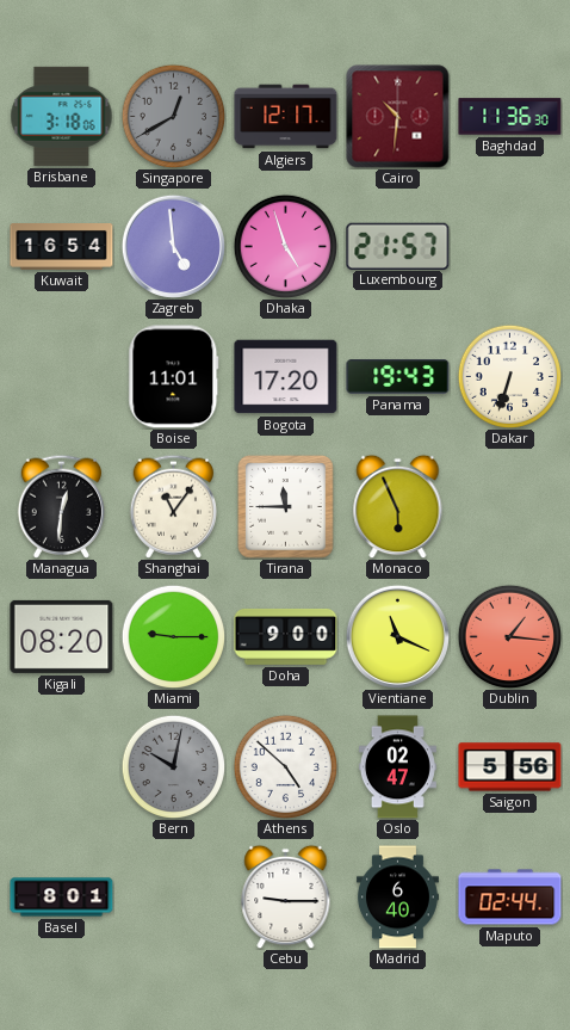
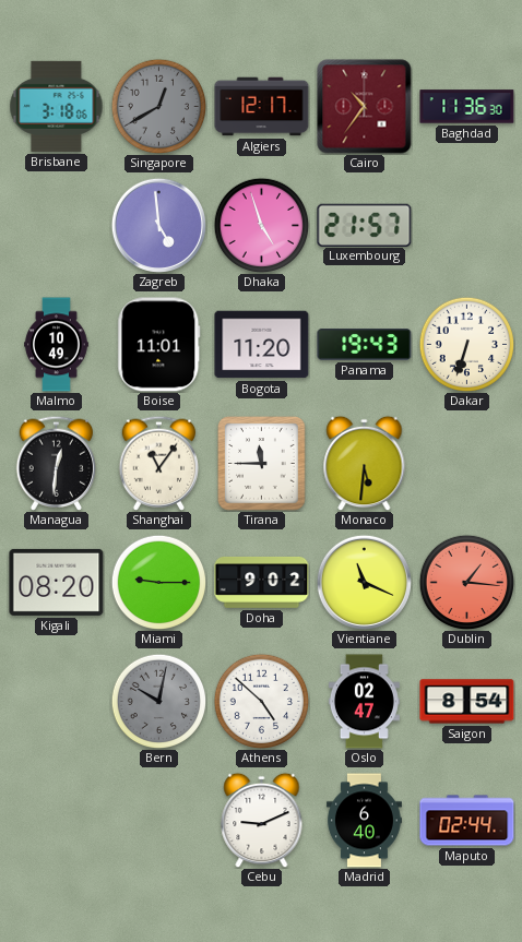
Cairo: 10:31 -> 10:36 (365, 107)
Kuwait: 16:54 -> none (62, 247)
Malmo: none -> 10:49 (57, 345)
Bogota: 17:20 -> 11:20 (262, 345)
Monaco: 5:56 -> 5:31 (365, 463)
Doha: 9:00 -> 9:02 (262, 583)
Saigon: 5:56 -> 8:54 (467, 702)
Basel: 8:01 -> none (62, 898)
Cebu: 9:15 -> 9:11 (262, 820)
